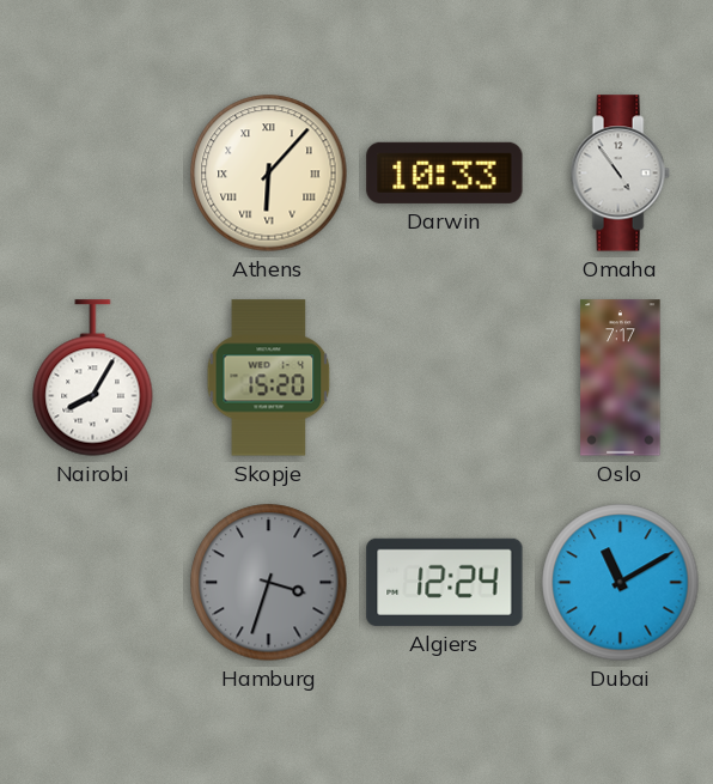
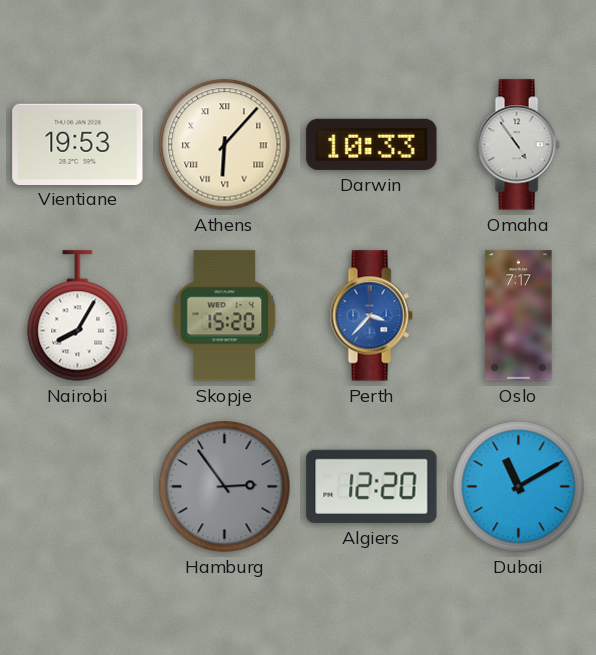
Vientiane: none -> 19:53 (78, 144)
Perth: none -> 3:37 (371, 316)
Hamburg: 3:33 -> 2:54 (225, 487)
Algiers: 12:24 -> 12:20 (372, 486)
